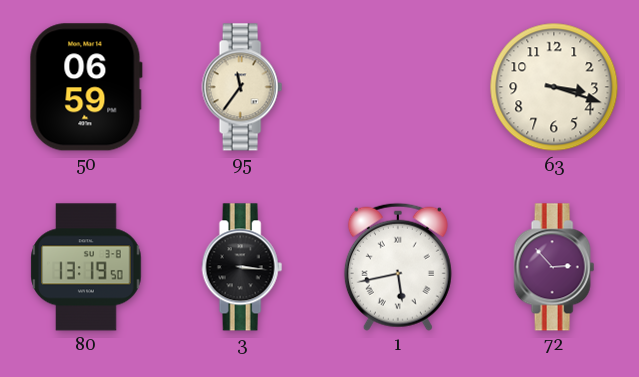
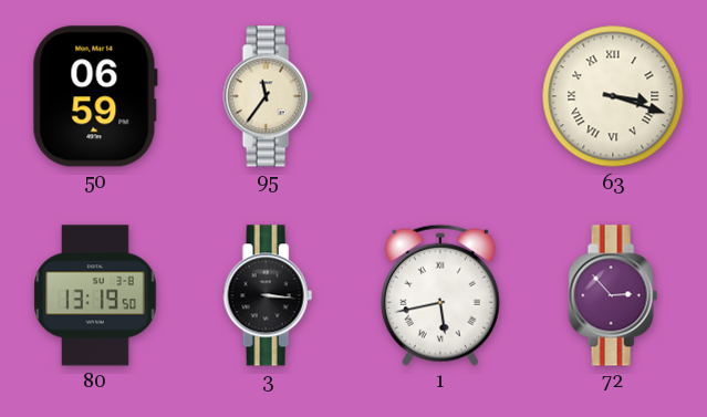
63 numerals: Arabic -> Roman (613, 96)
